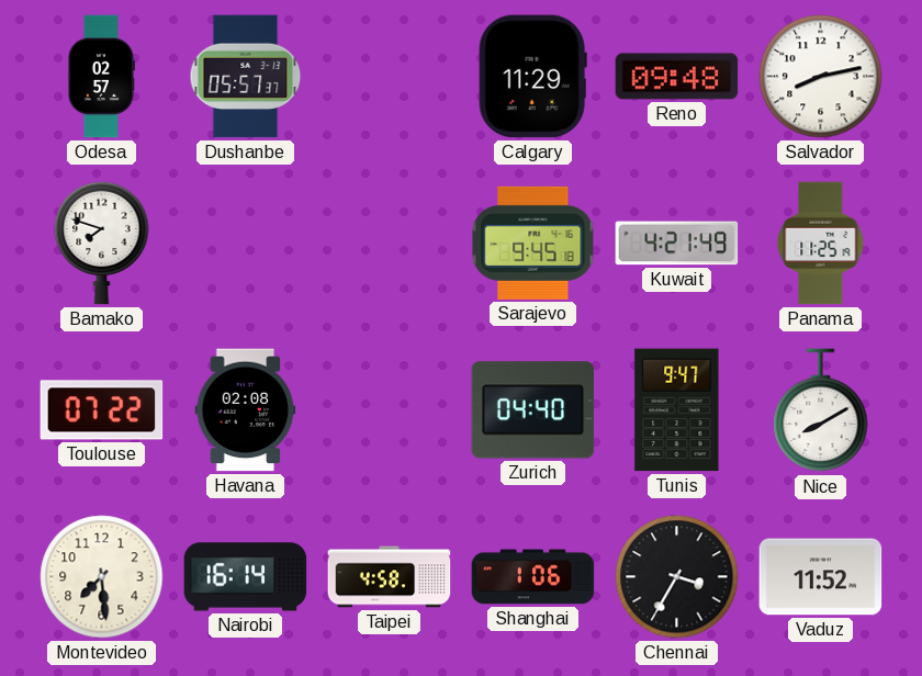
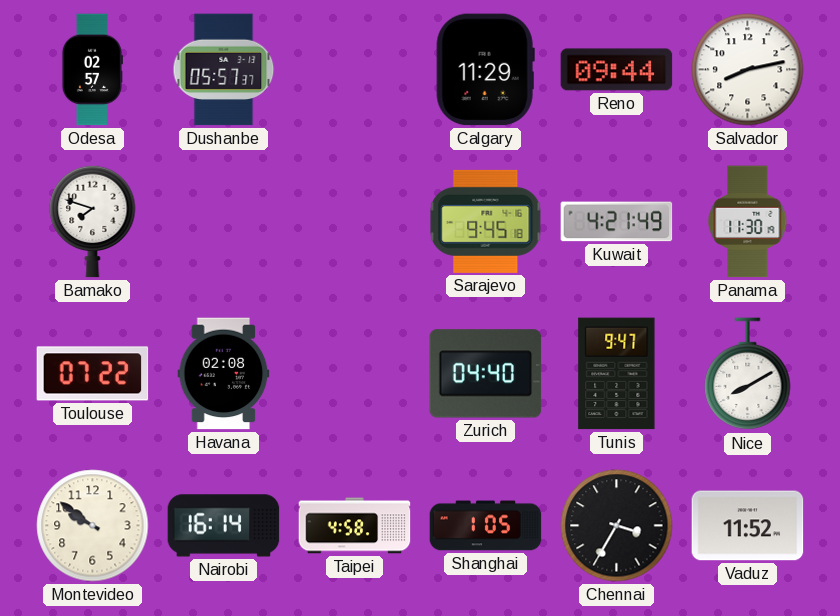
Reno: 09:48 -> 09:44 (617, 70)
Panama: 11:25 -> 11:30 (748, 222)
Montevideo: 7:29 -> 9:51 (93, 526)
Shanghai: 1:06 -> 1:05 (486, 526)
